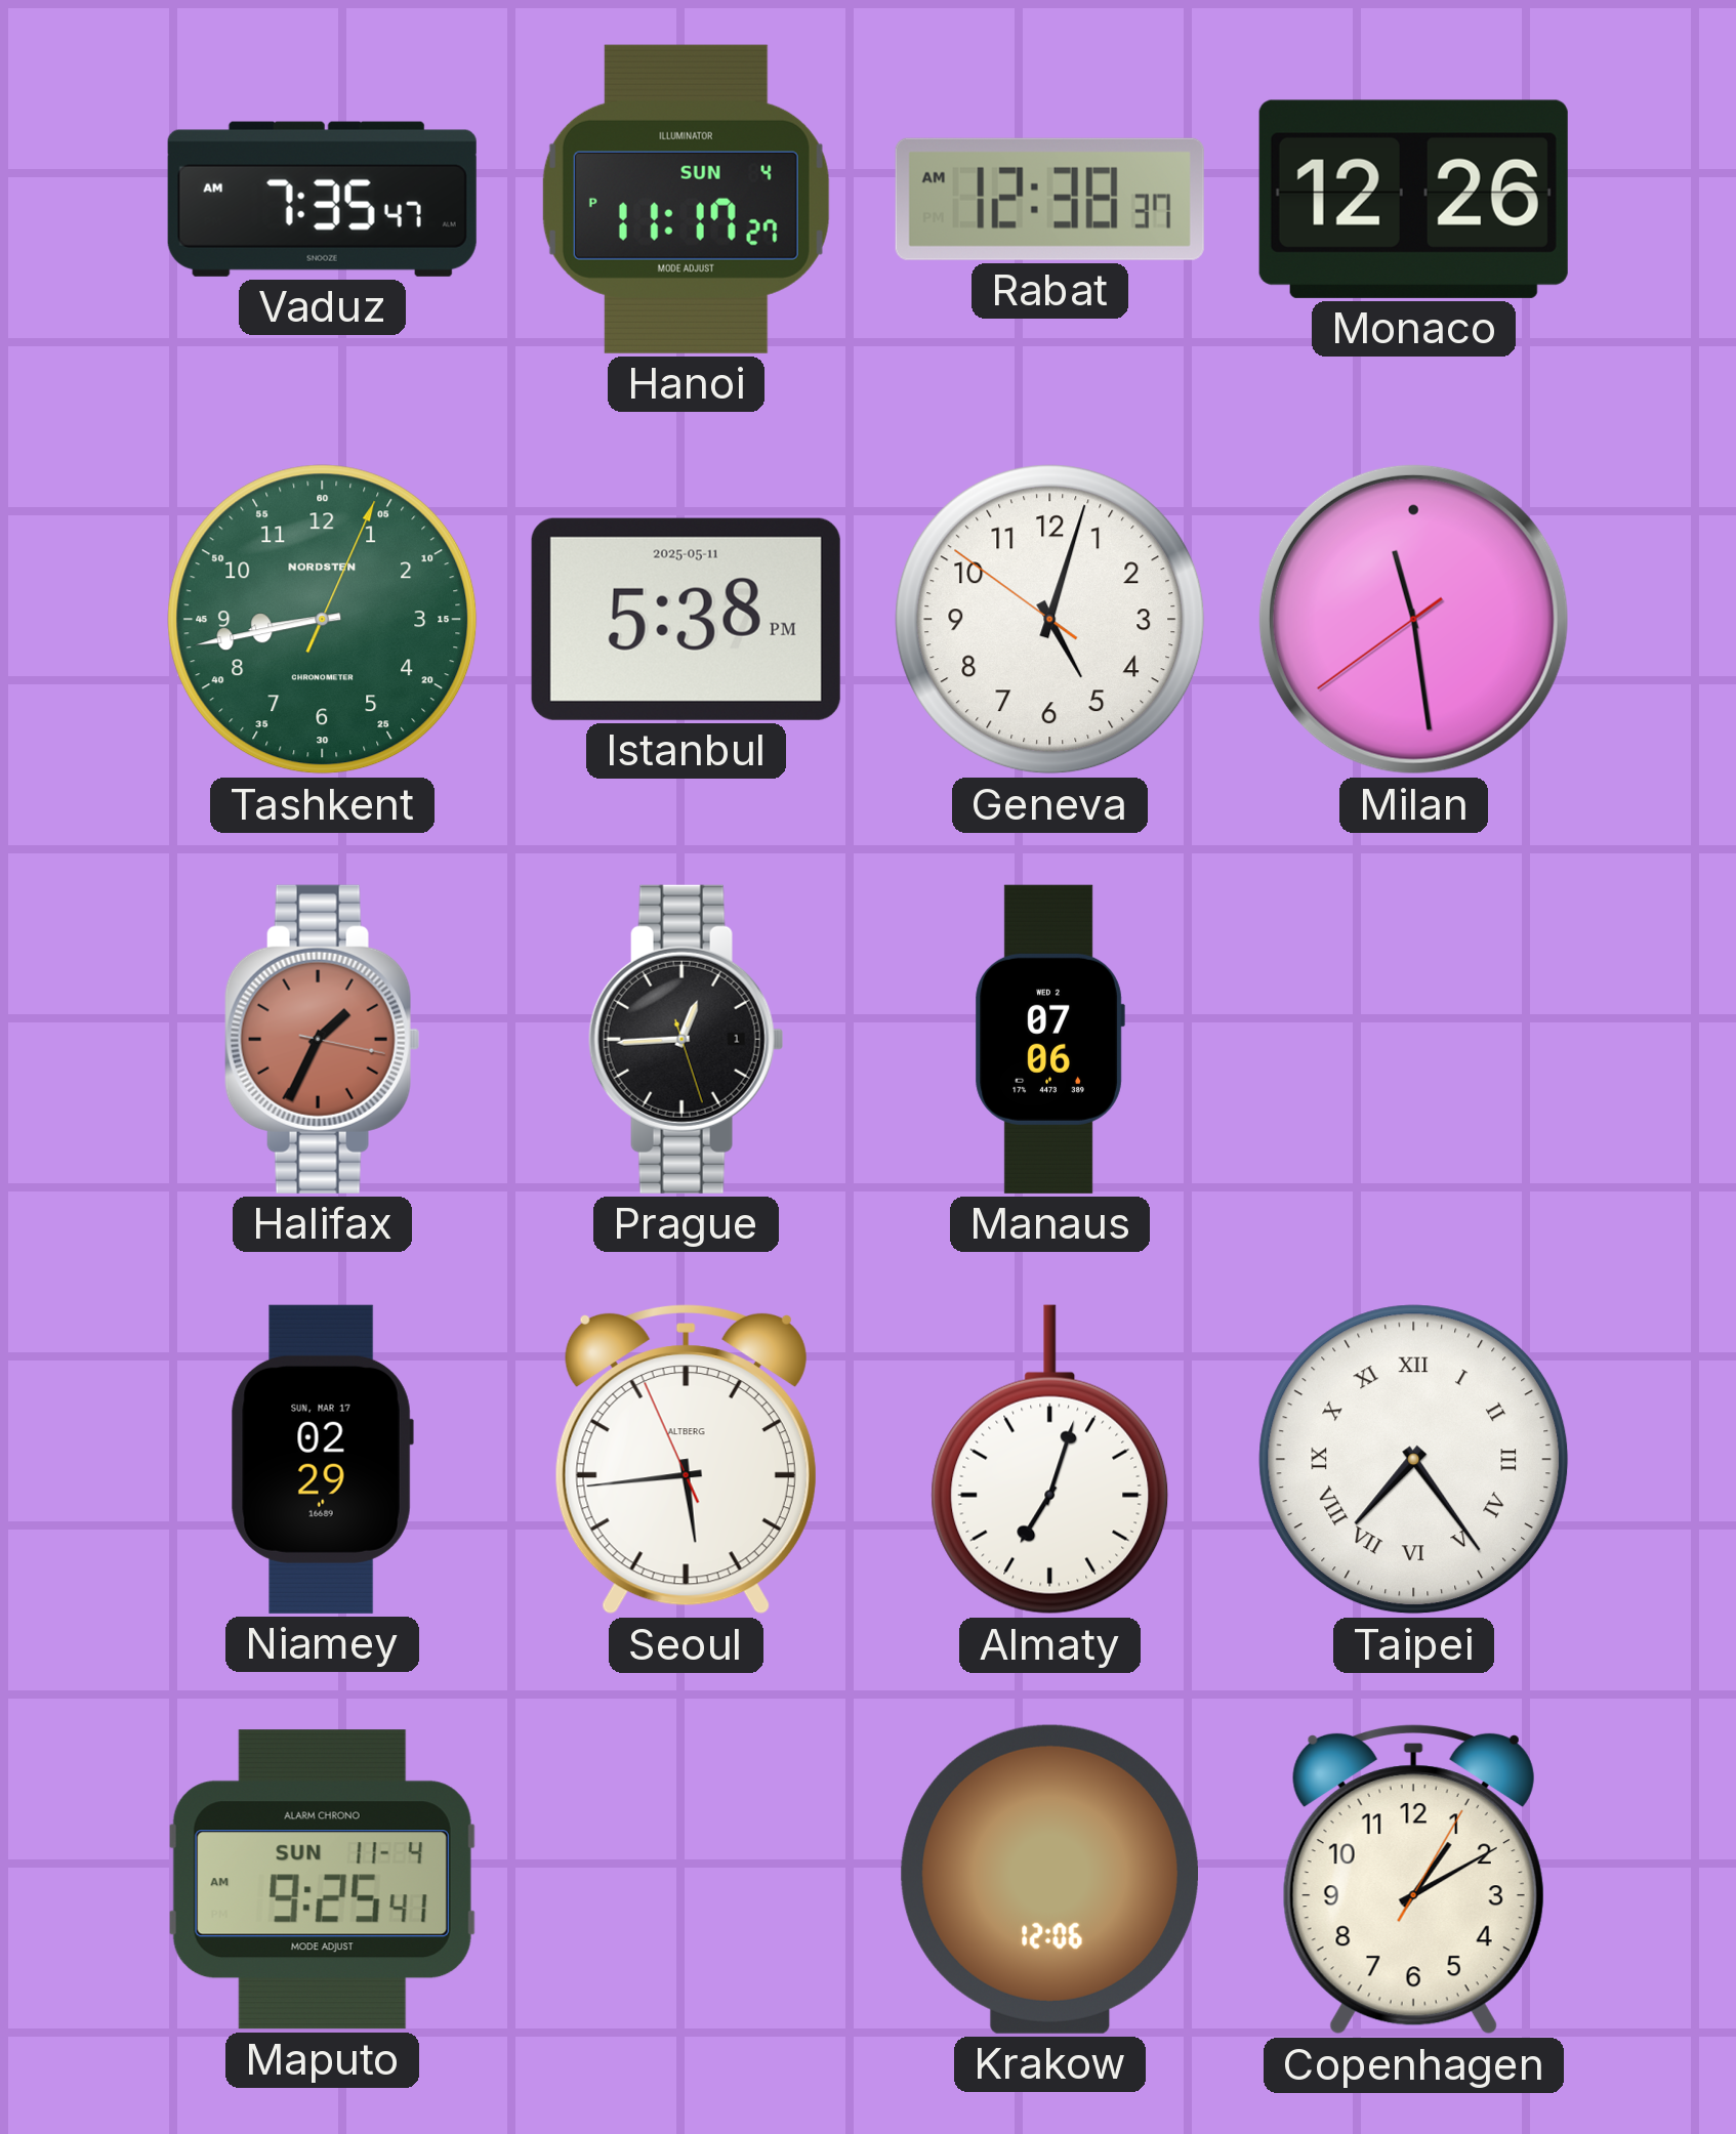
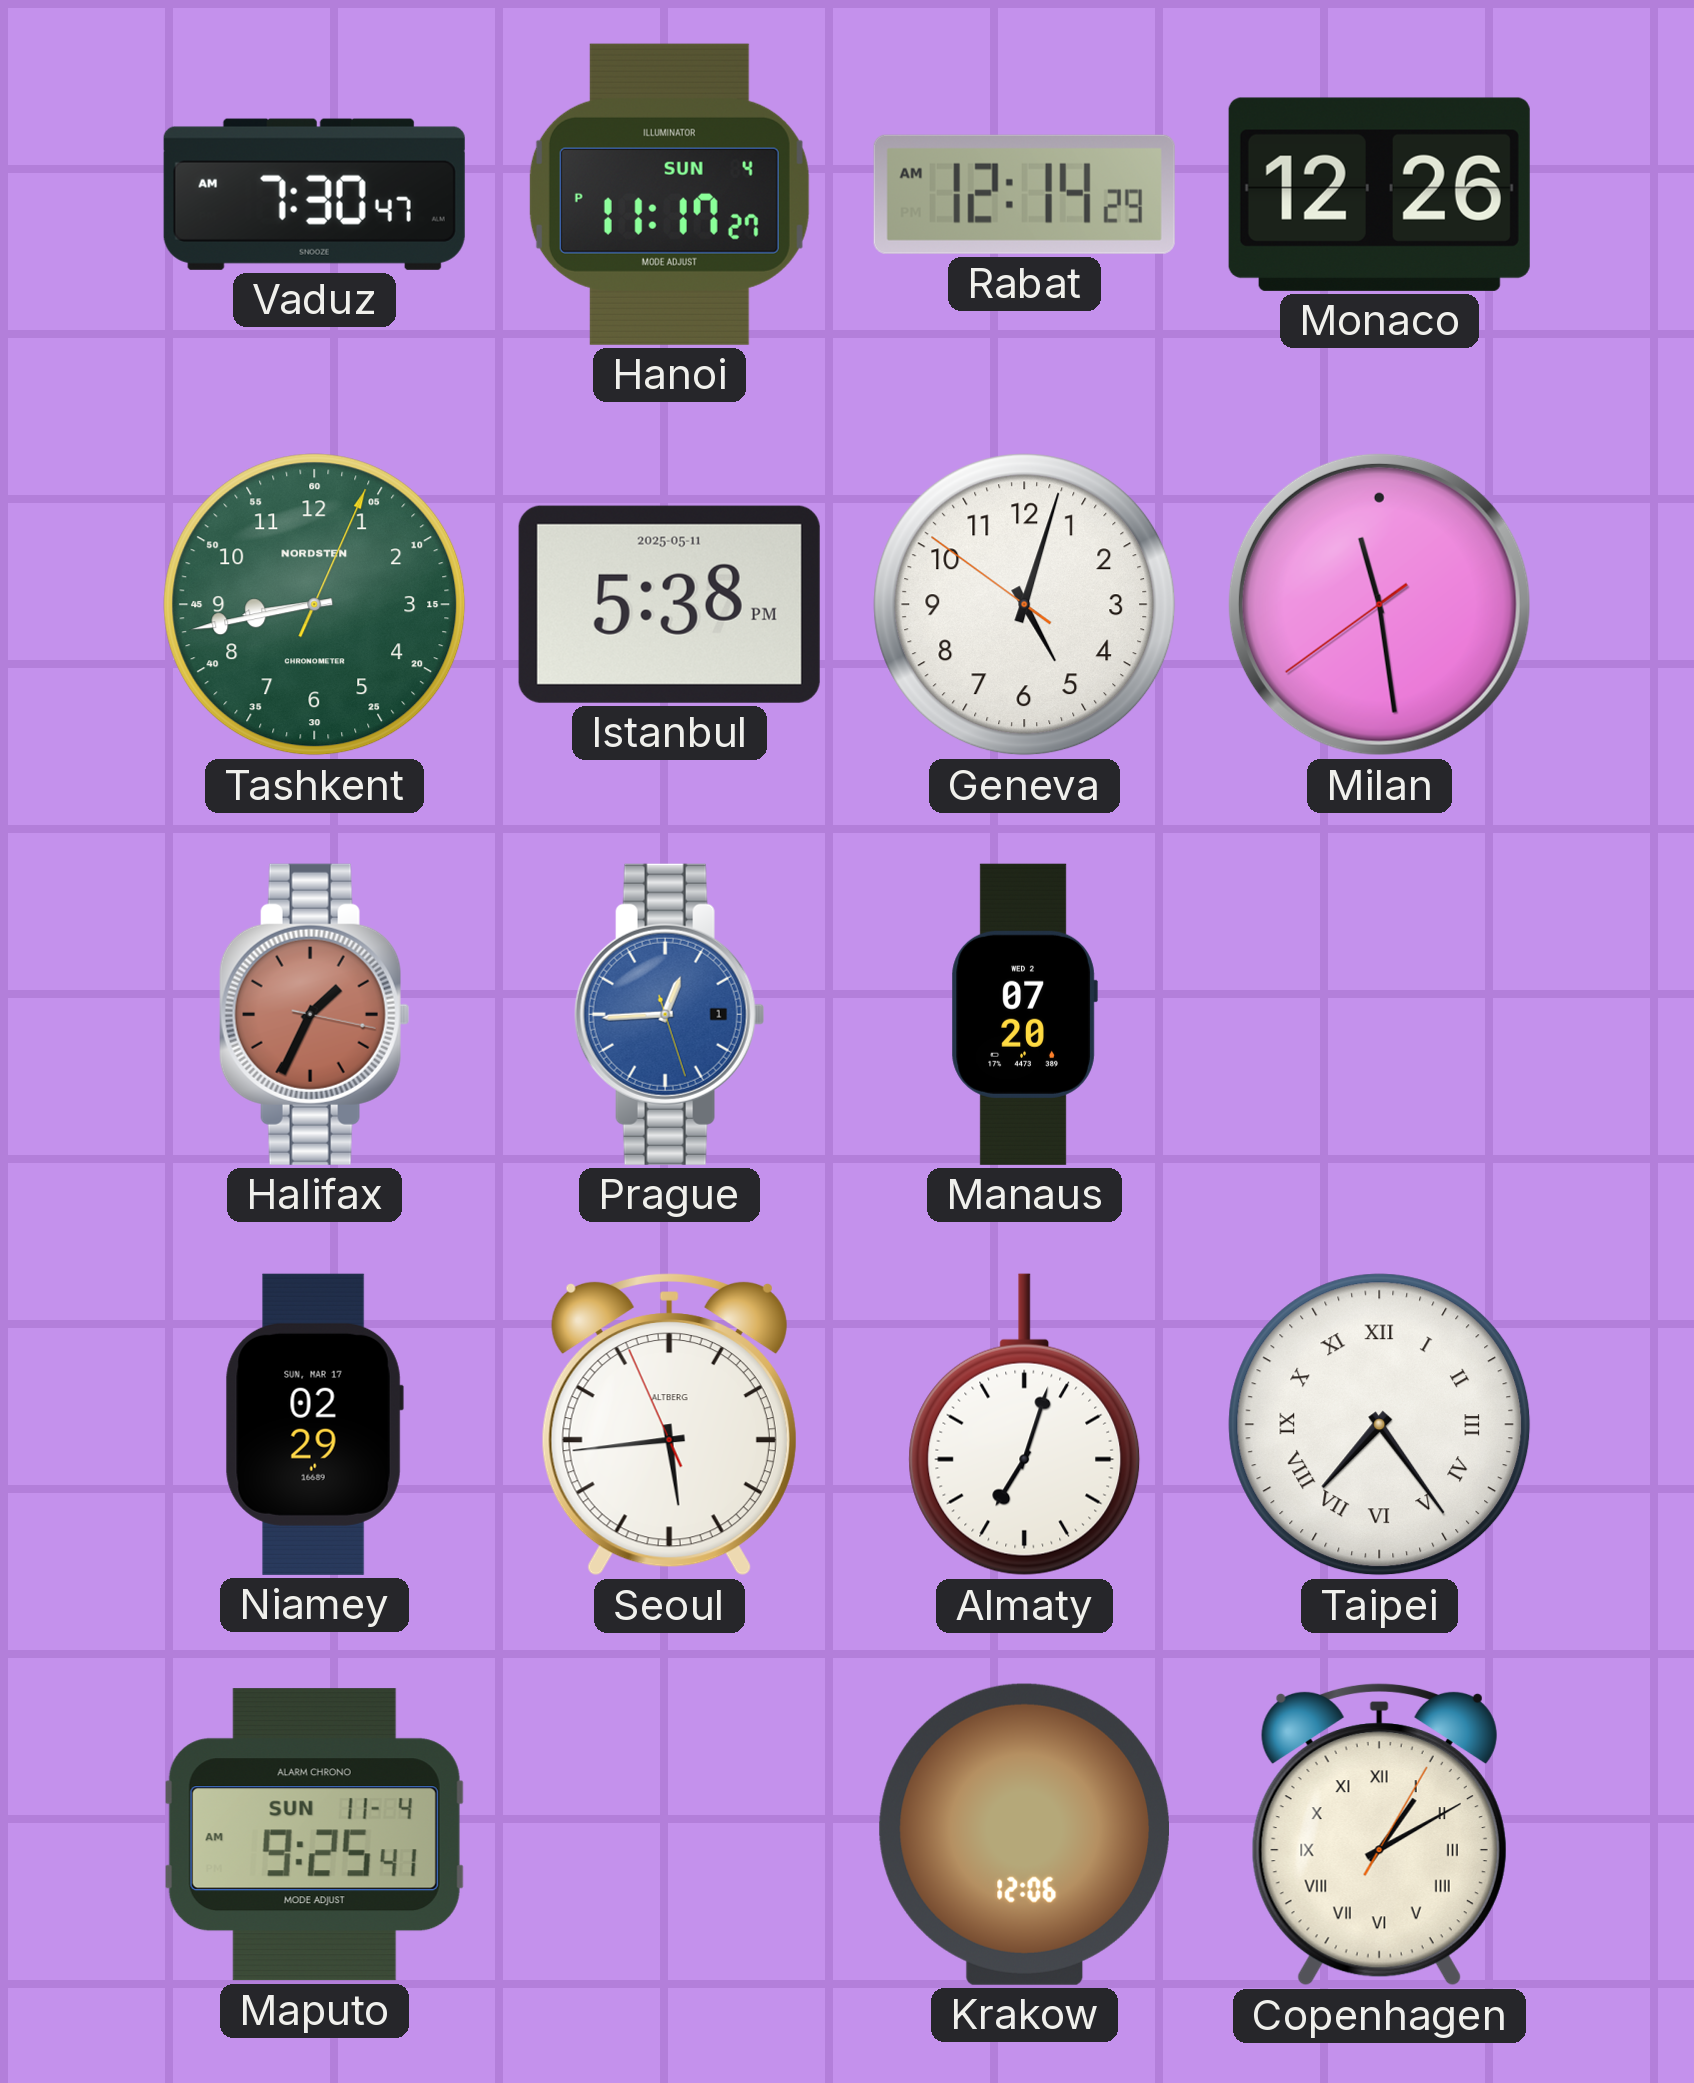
Vaduz: 7:35 -> 7:30 (314, 194)
Rabat: 12:38 -> 12:14 (1024, 194)
Prague dial: black -> blue (669, 1014)
Manaus: 07:06 -> 07:20 (1024, 1014)
Copenhagen numerals: Arabic -> Roman (1379, 1834)
